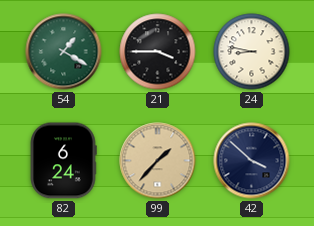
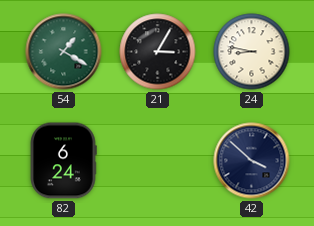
21: 3:45 -> 3:05 (158, 52)
99: 1:37 -> none (158, 161)
